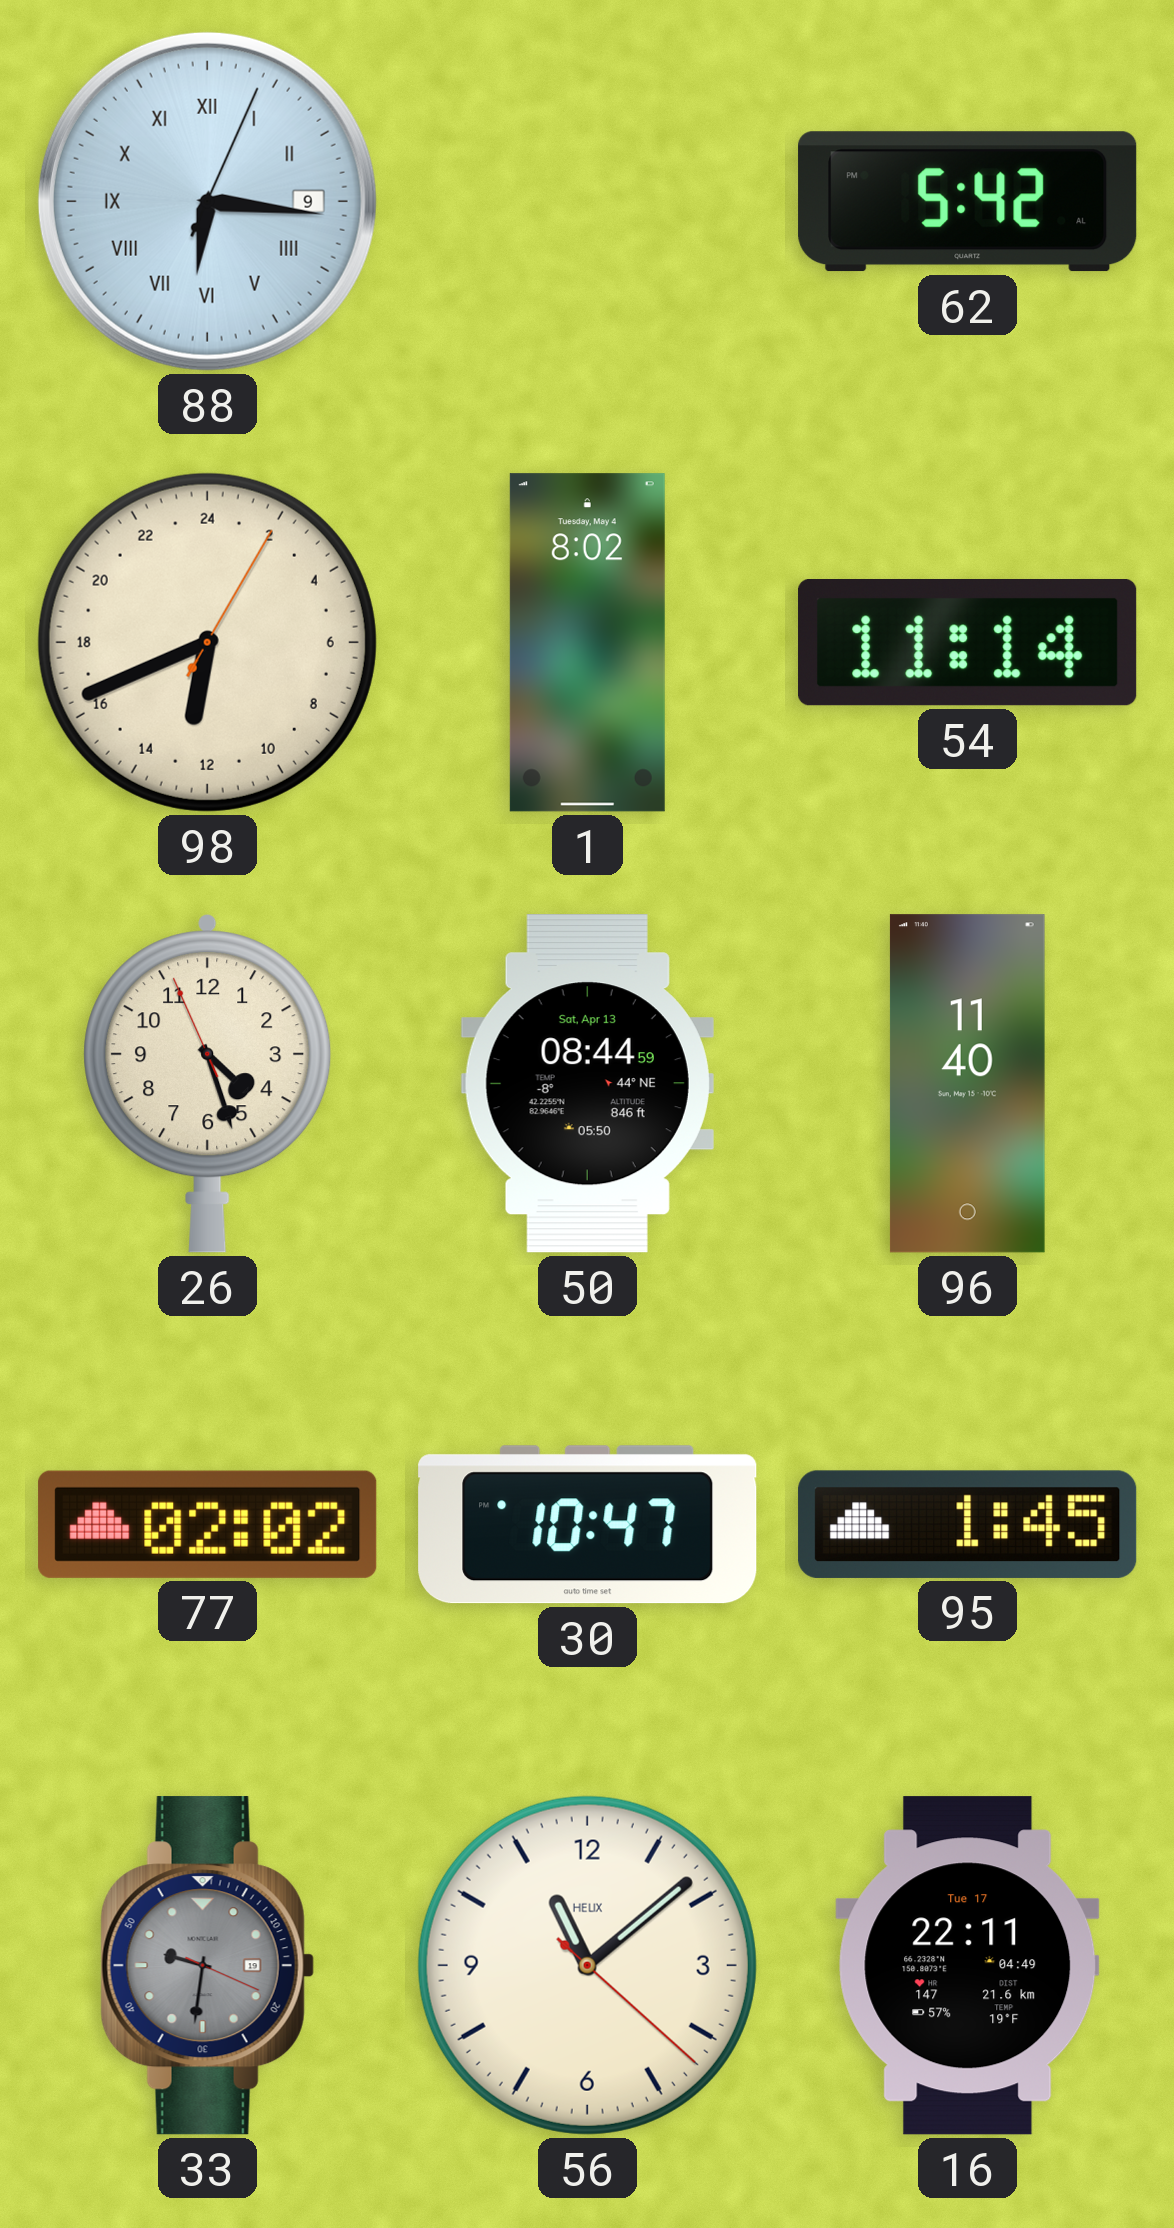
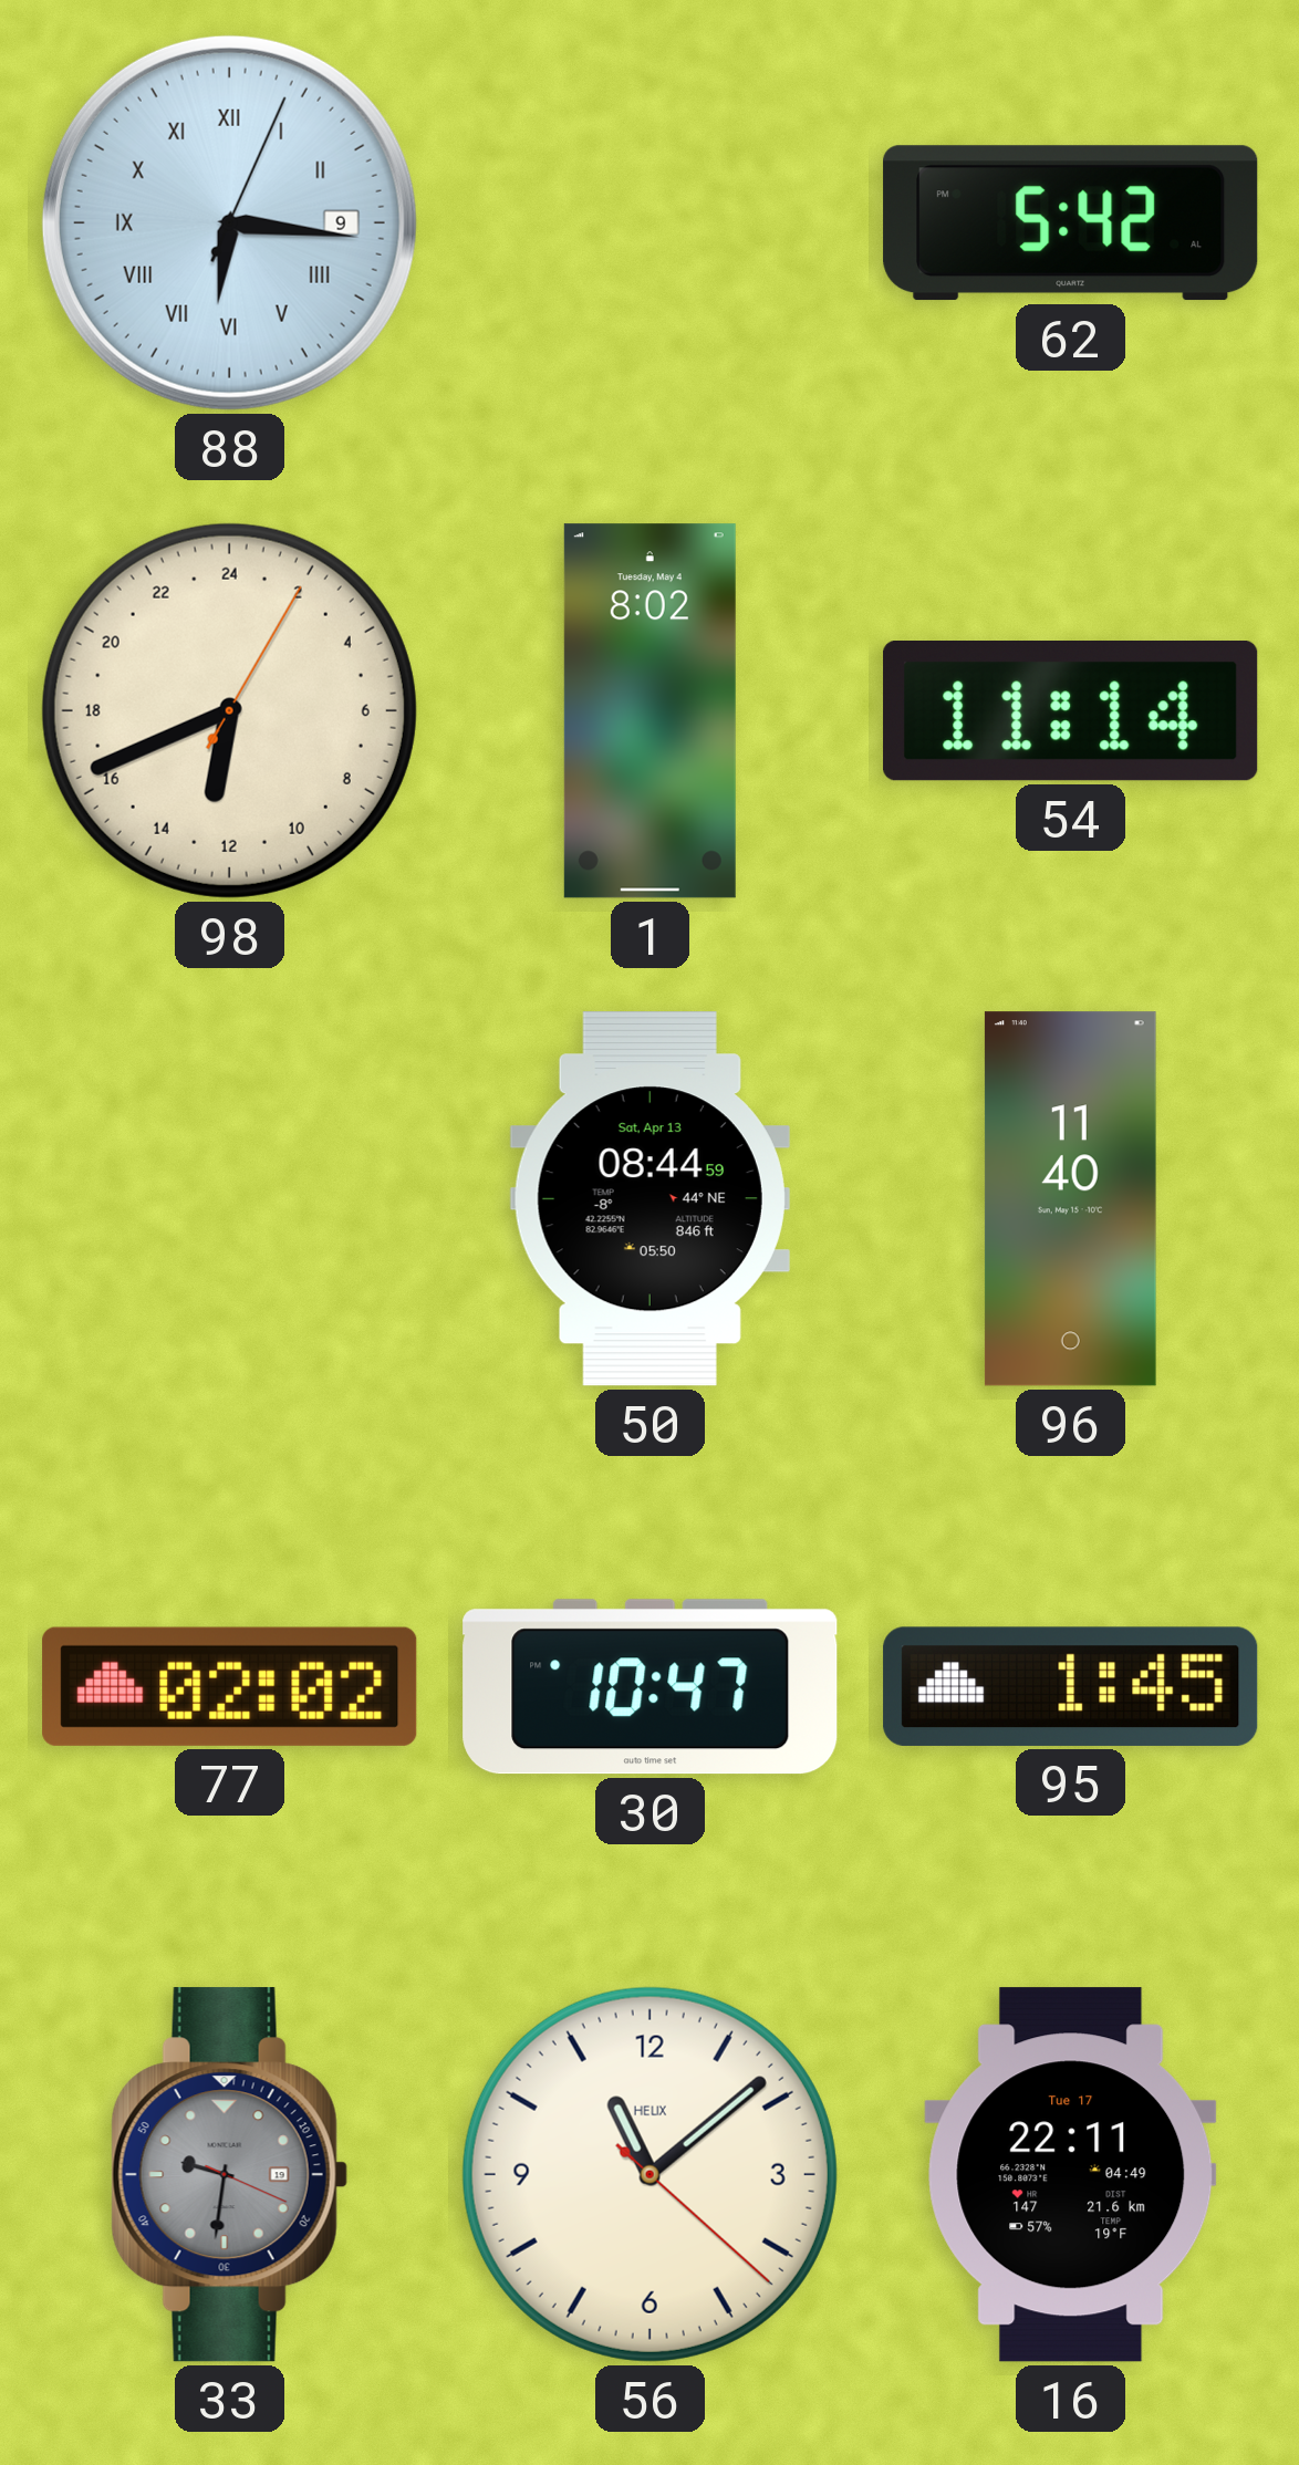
26: 4:26 -> none (208, 1084)
